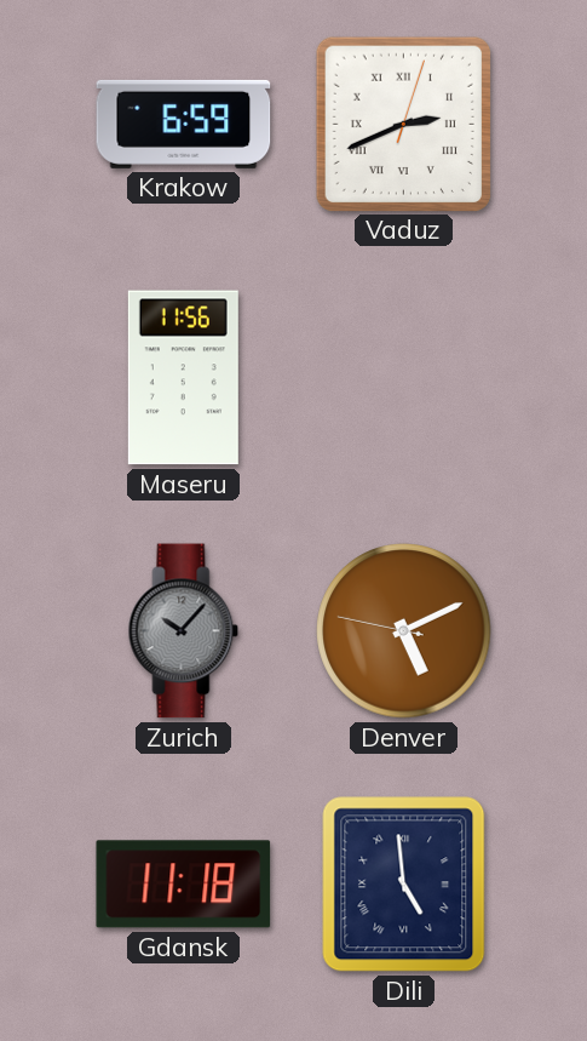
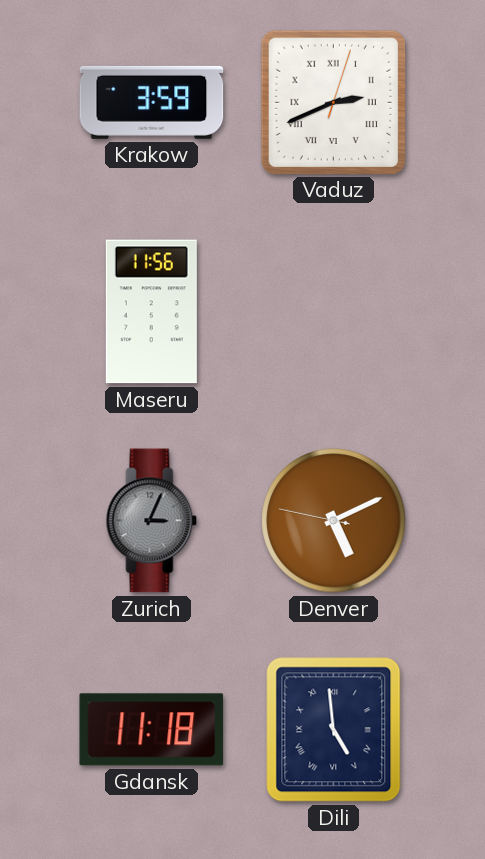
Krakow: 6:59 -> 3:59 (152, 102)
Zurich: 10:07 -> 3:04 (152, 521)
